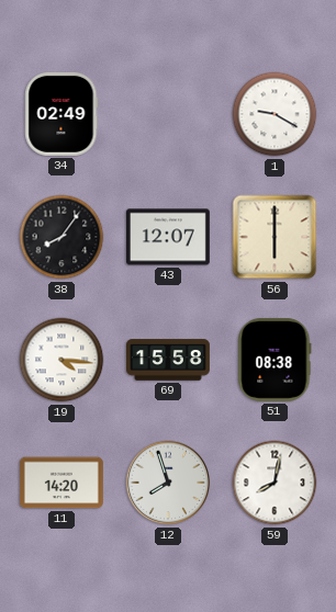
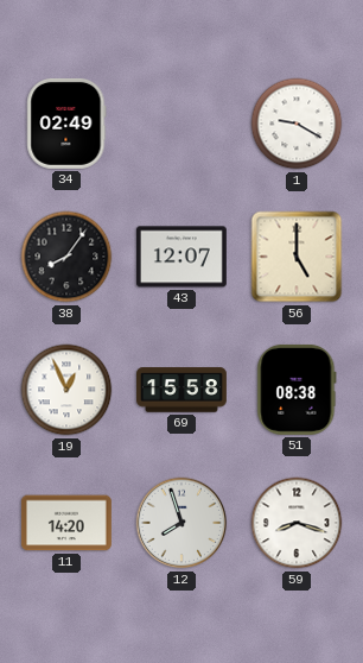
56: 6:00 -> 5:00 (297, 257)
19: 4:16 -> 12:56 (66, 390)
59: 8:02 -> 8:18 (297, 523)
